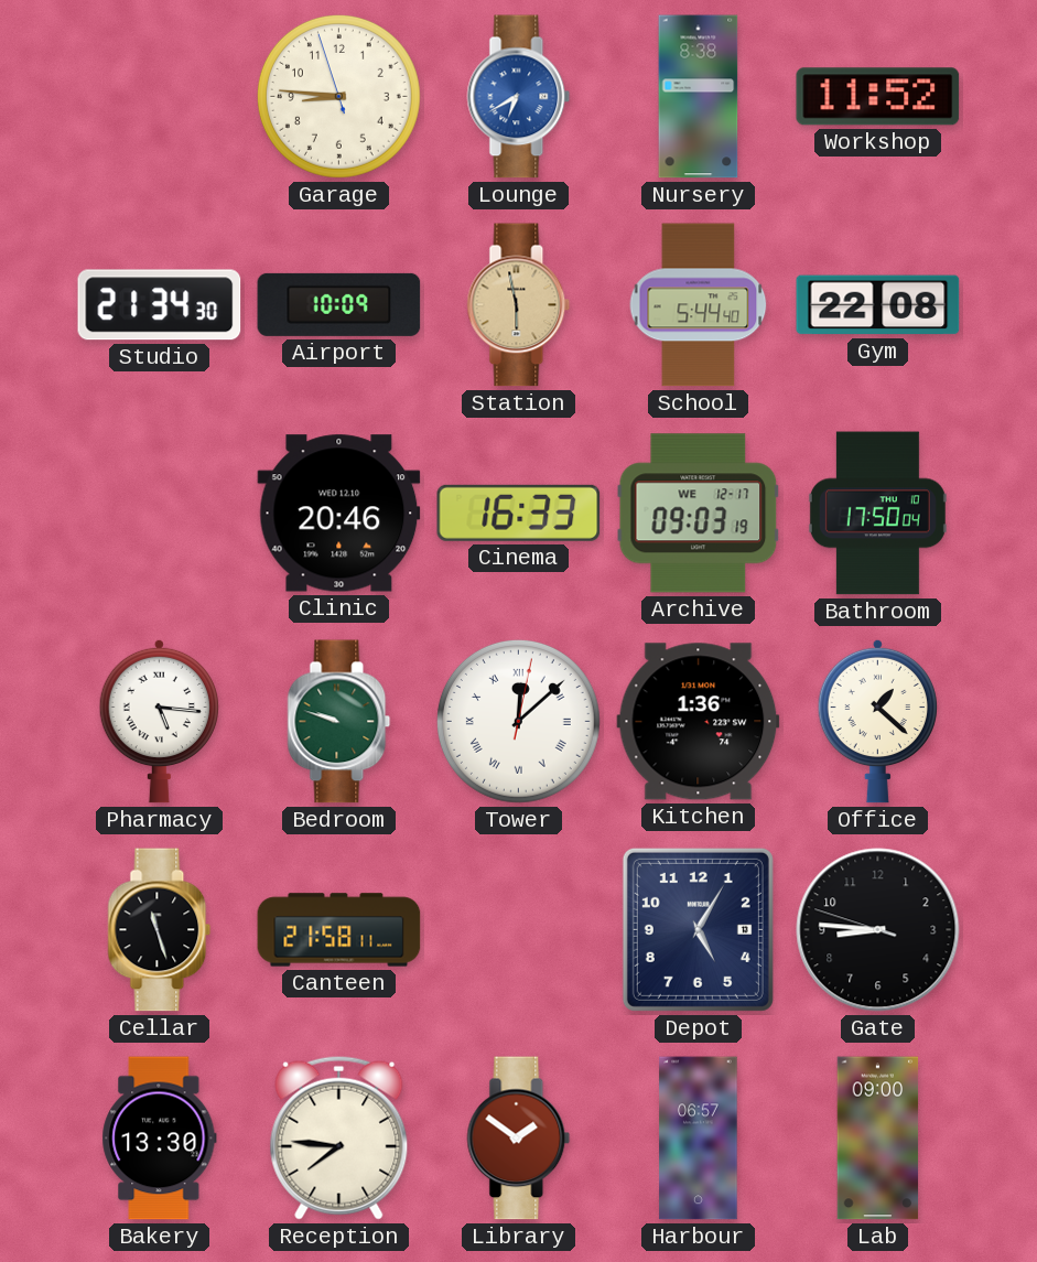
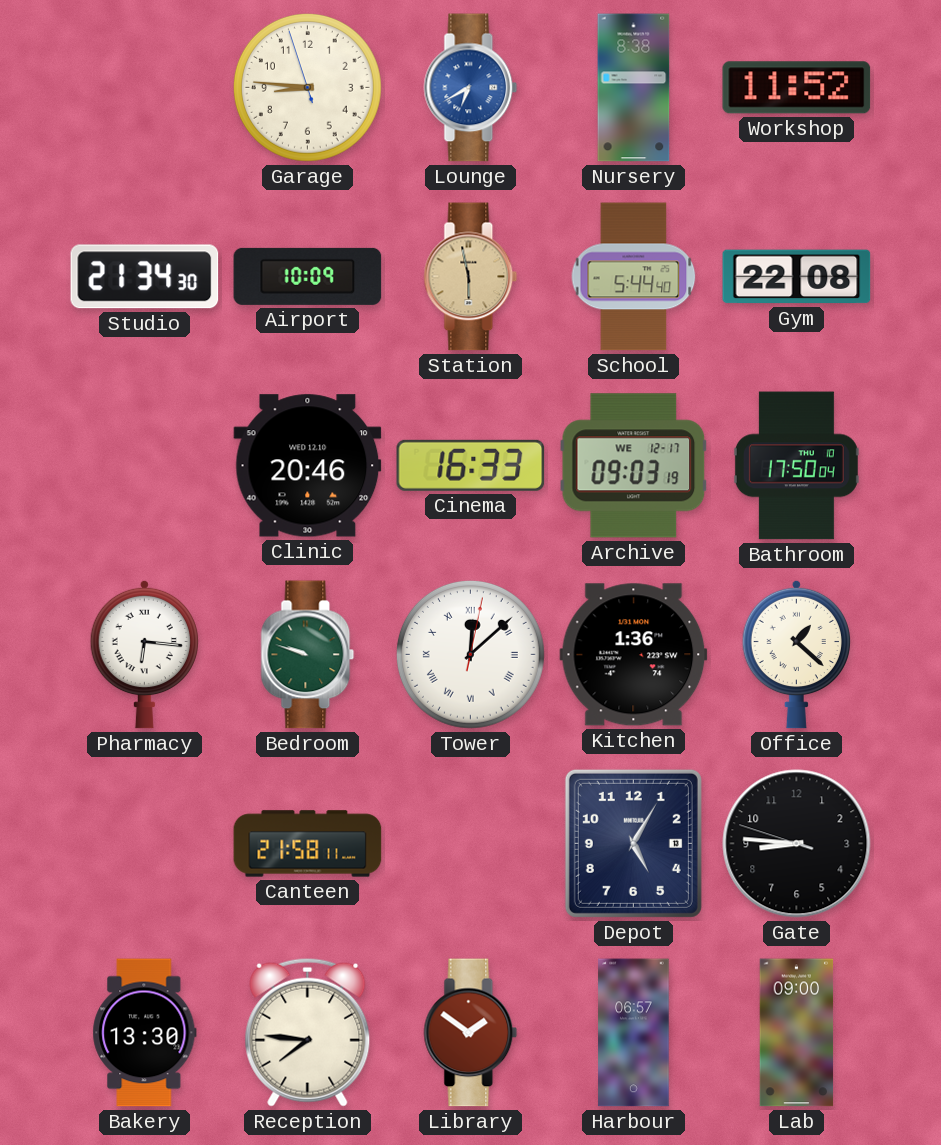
Pharmacy: 5:16 -> 6:16 (144, 654)
Cellar: 11:27 -> none (160, 930)
